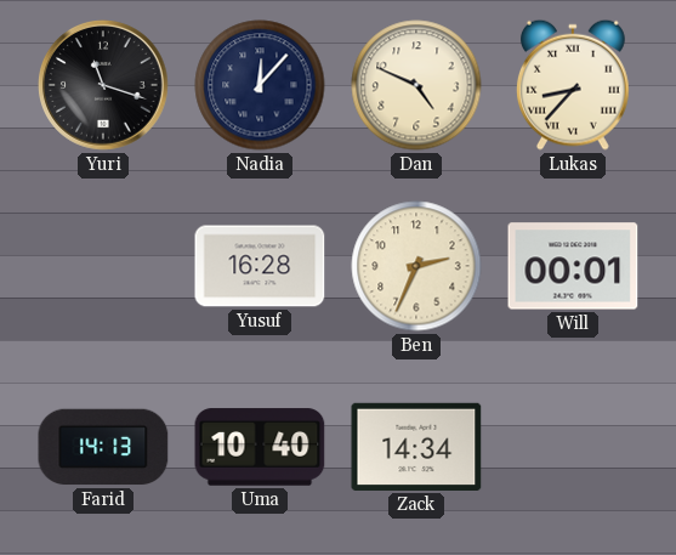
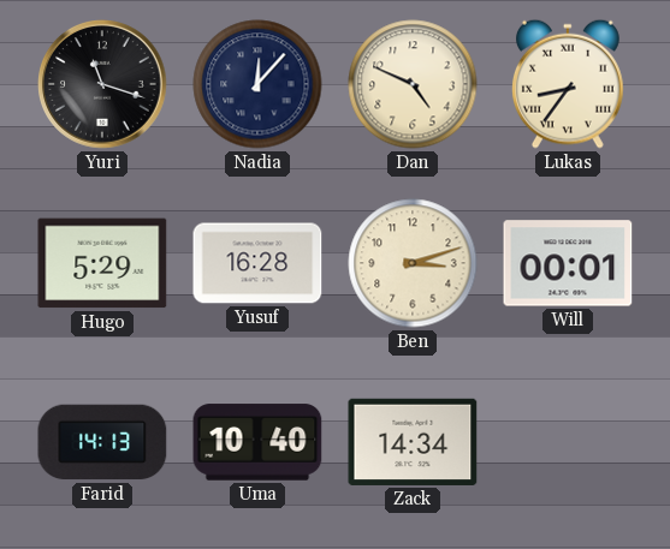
Lukas: 8:37 -> 8:36 (568, 84)
Hugo: none -> 5:29 (102, 263)
Ben: 2:34 -> 3:12 (413, 263)
